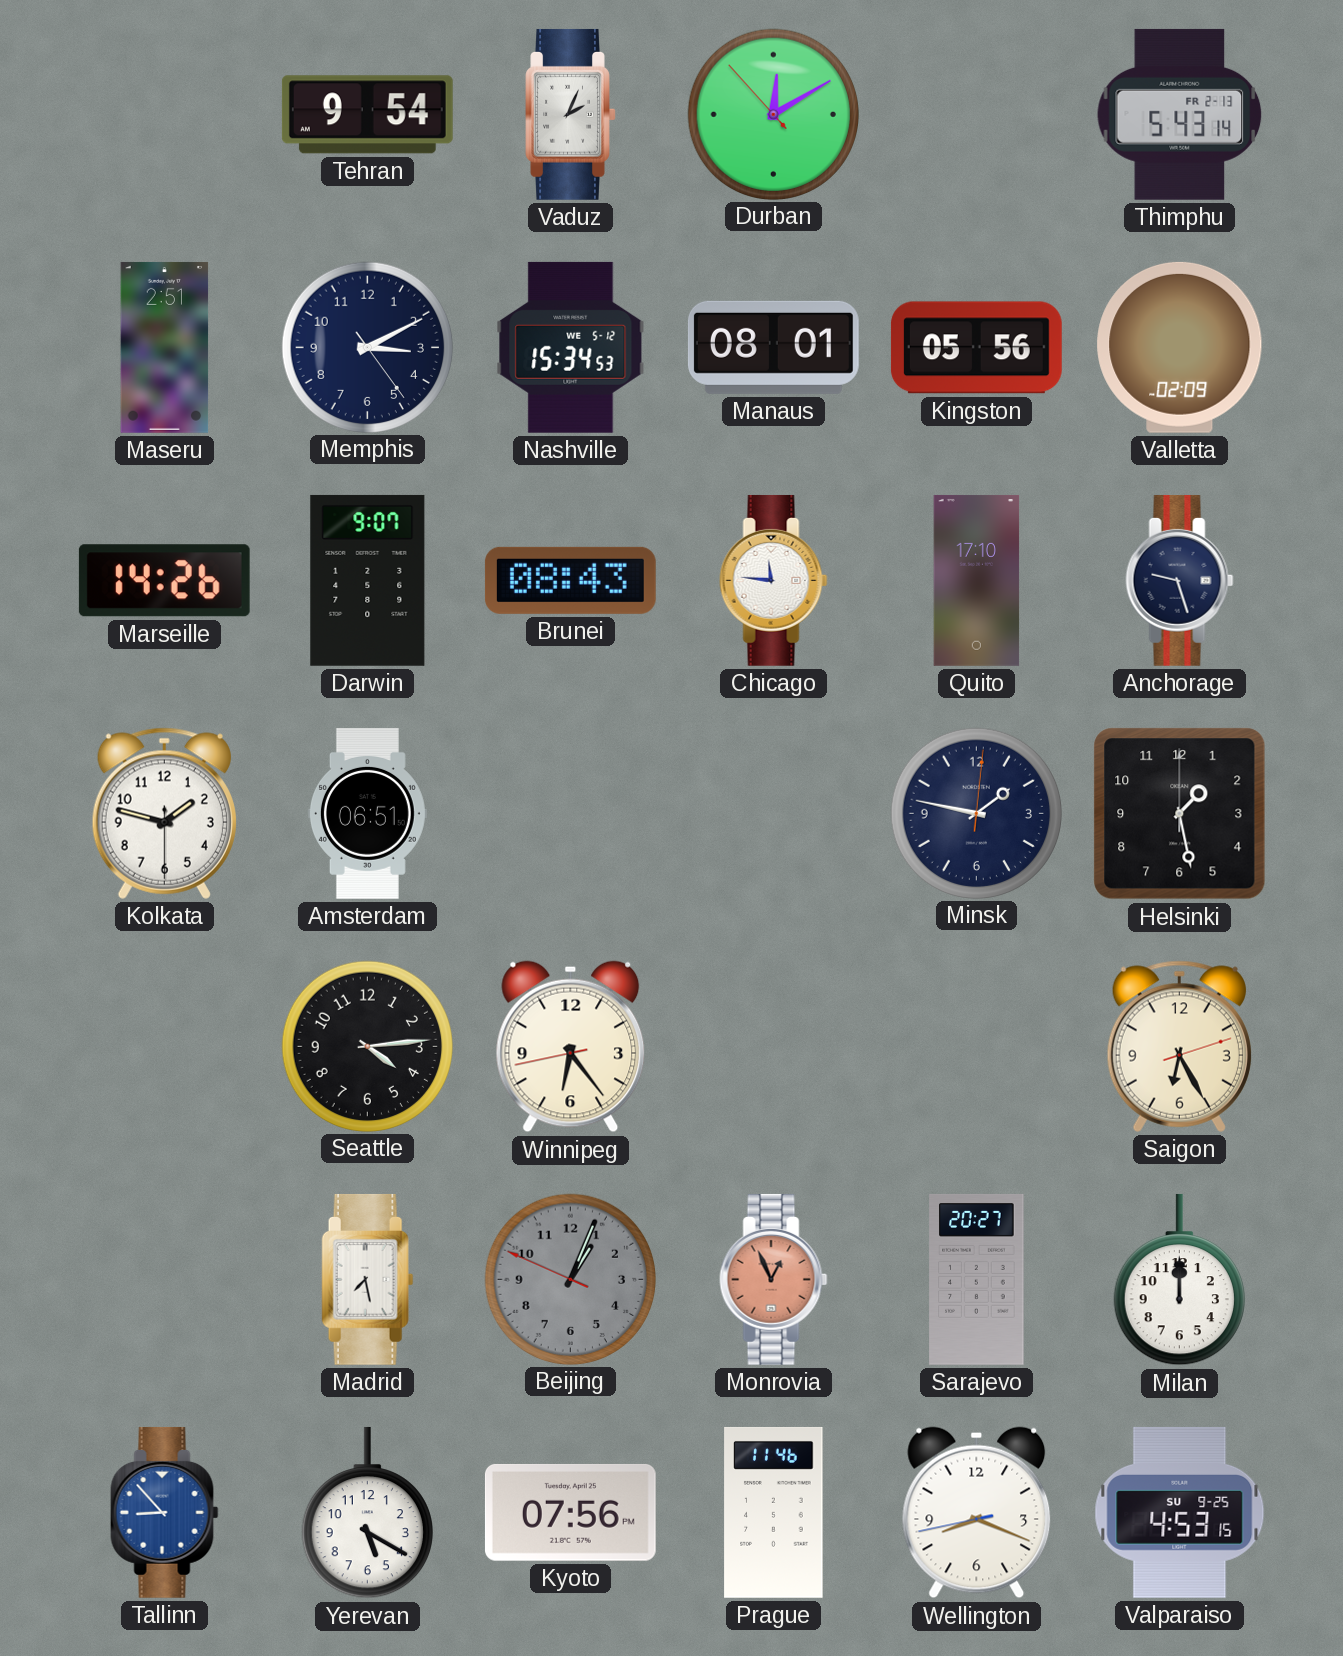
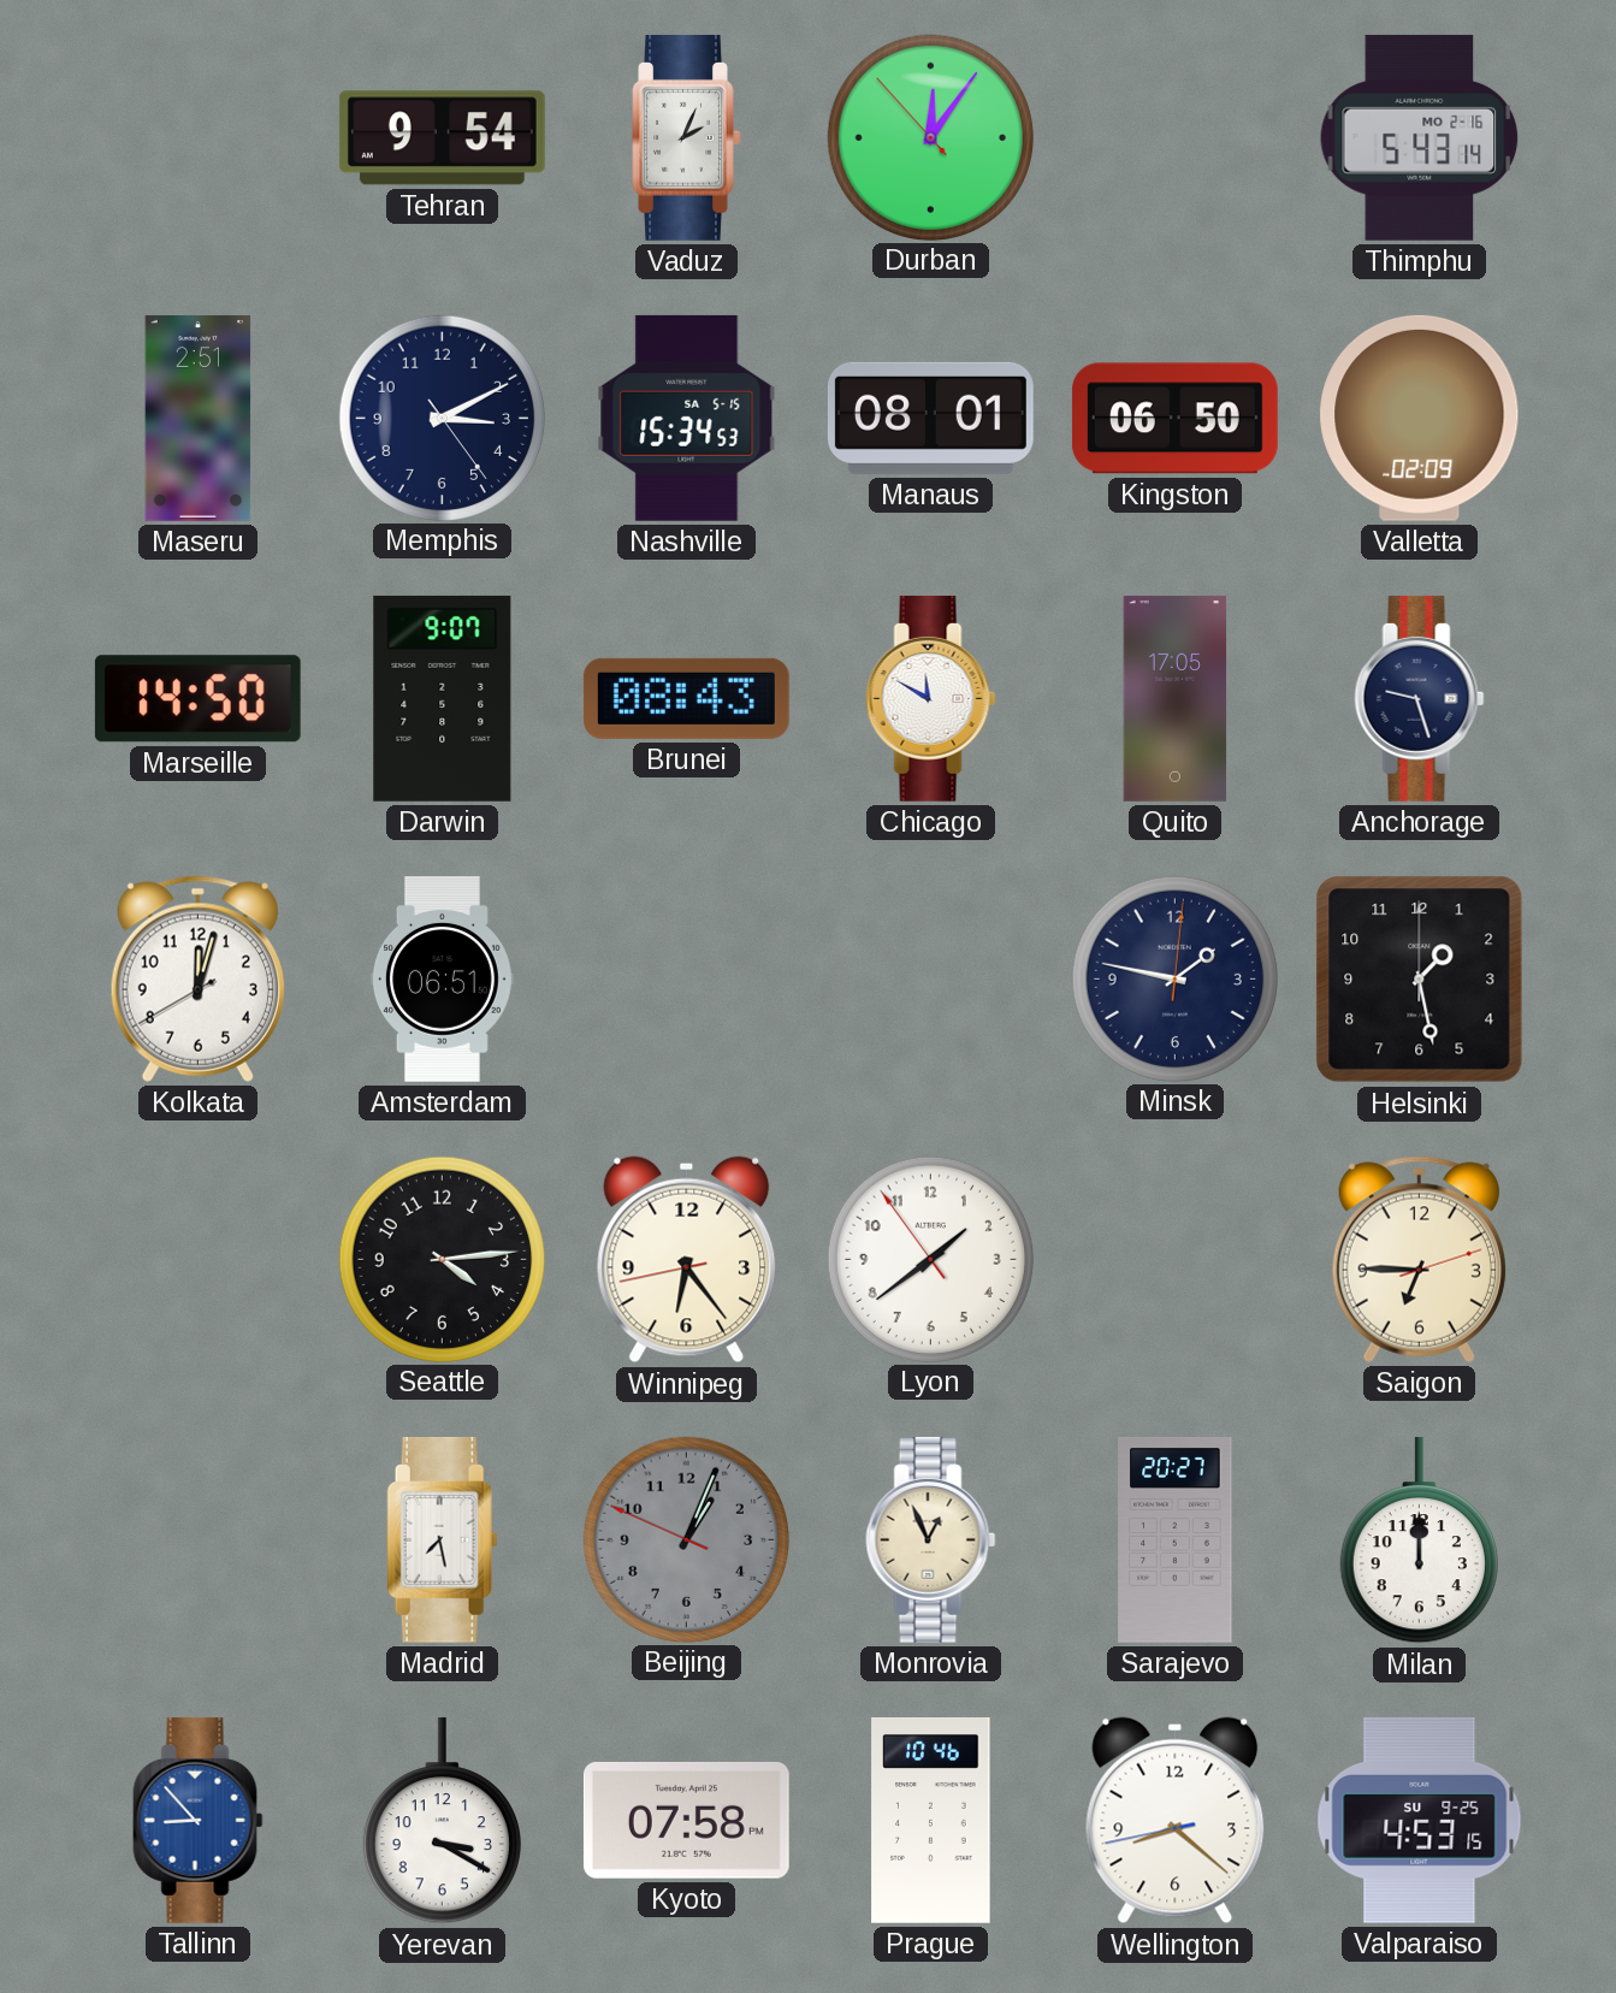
Durban: 12:09 -> 12:05 (930, 137)
Thimphu date: FR 2-13 -> MO 2-16 (1420, 137)
Nashville date: WE 5-12 -> SA 5-15 (687, 418)
Kingston: 05:56 -> 06:50 (1174, 419)
Marseille: 14:26 -> 14:50 (197, 699)
Chicago: 11:46 -> 11:50 (931, 698)
Quito: 17:10 -> 17:05 (1176, 698)
Kolkata: 1:47 -> 12:02 (197, 978)
Lyon: none -> 1:38 (930, 1259)
Saigon: 6:25 -> 6:45 (1419, 1259)
Monrovia dial: salmon -> cream (931, 1539)
Yerevan: 5:20 -> 3:20 (442, 1821)
Kyoto: 07:56 -> 07:58 (686, 1820)
Prague: 11:46 -> 10:46 (931, 1820)
Wellington: 8:18 -> 8:21 (1176, 1821)
